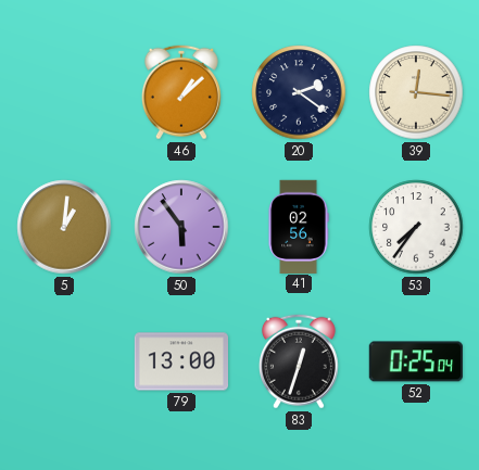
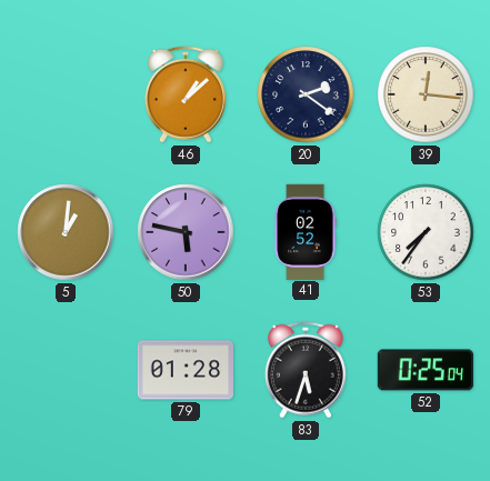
50: 5:54 -> 5:47 (186, 232)
41: 02:56 -> 02:52 (306, 231)
79: 13:00 -> 01:28 (184, 370)
83: 12:33 -> 5:33 (306, 370)
